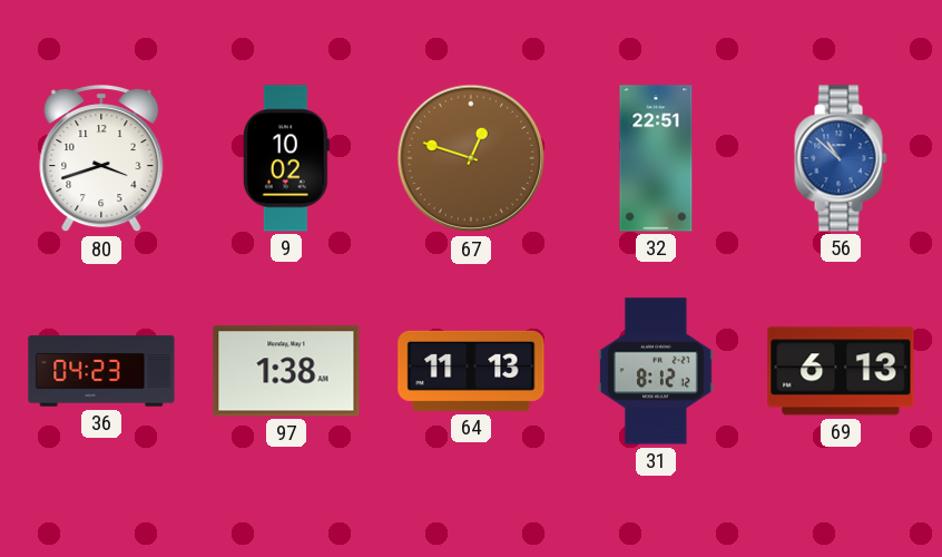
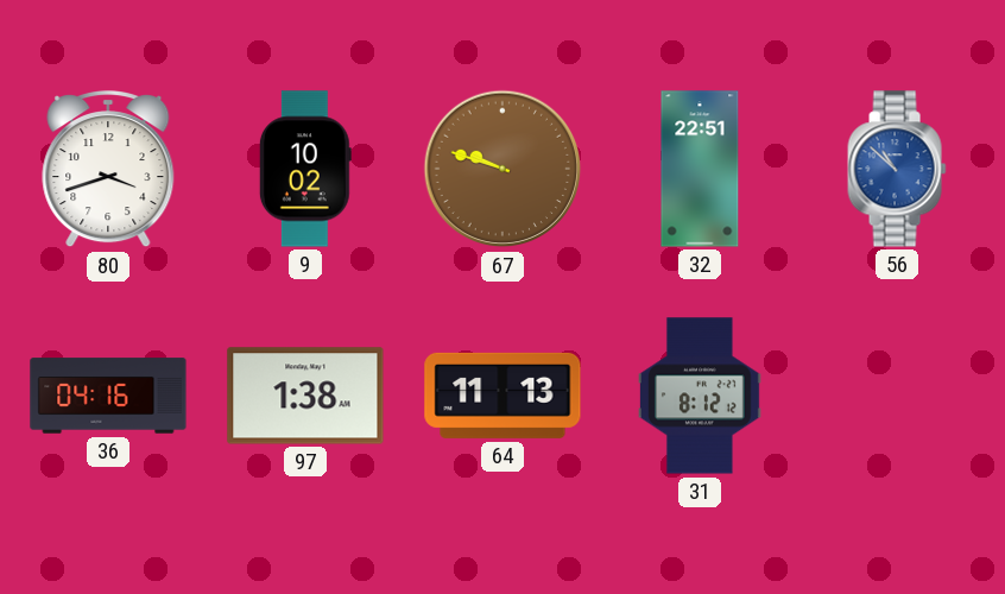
67: 12:48 -> 9:48 (502, 169)
36: 04:23 -> 04:16 (108, 396)
69: 6:13 -> none (841, 371)
